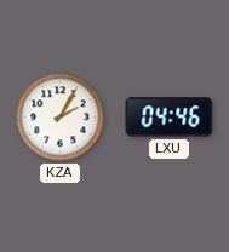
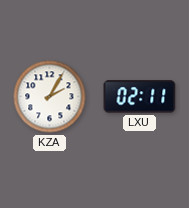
LXU: 04:46 -> 02:11 (140, 97)
